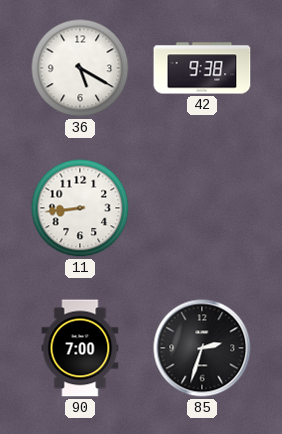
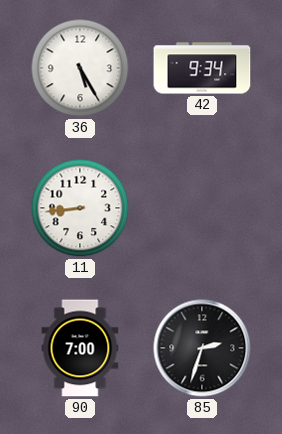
36: 5:20 -> 5:25 (80, 68)
42: 9:38 -> 9:34 (202, 68)
